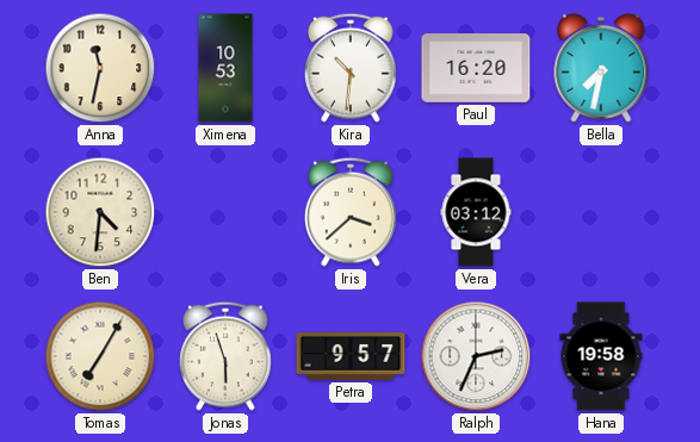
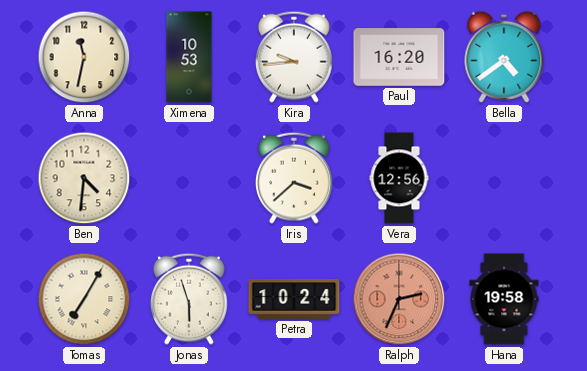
Kira: 10:31 -> 9:44 (295, 57)
Bella: 7:32 -> 4:39 (504, 57)
Vera: 03:12 -> 12:56 (399, 178)
Petra: 9:57 -> 10:24 (294, 299)
Ralph dial: white -> salmon (399, 299)
